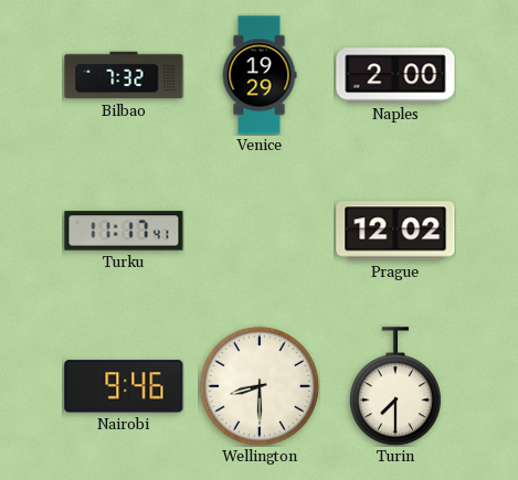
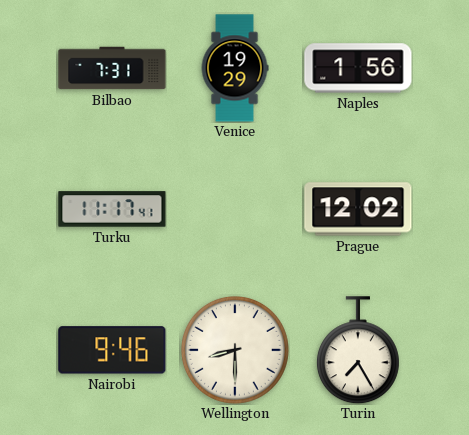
Bilbao: 7:32 -> 7:31 (112, 68)
Naples: 2:00 -> 1:56 (358, 68)
Turin: 7:30 -> 7:25 (358, 350)
